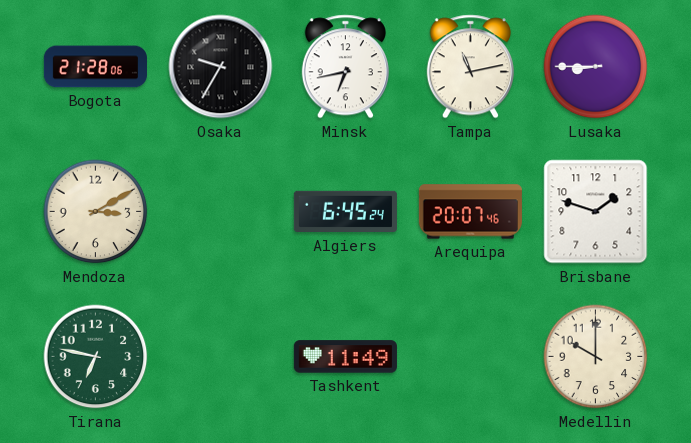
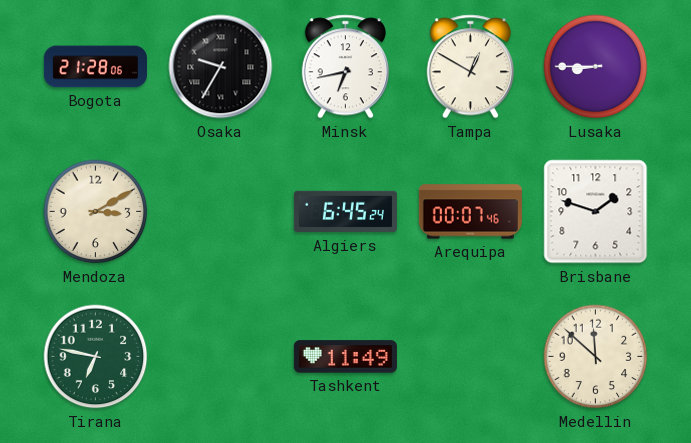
Tampa: 11:13 -> 12:50 (470, 67)
Arequipa: 20:07 -> 00:07 (470, 212)
Medellin: 10:00 -> 11:52 (596, 357)
